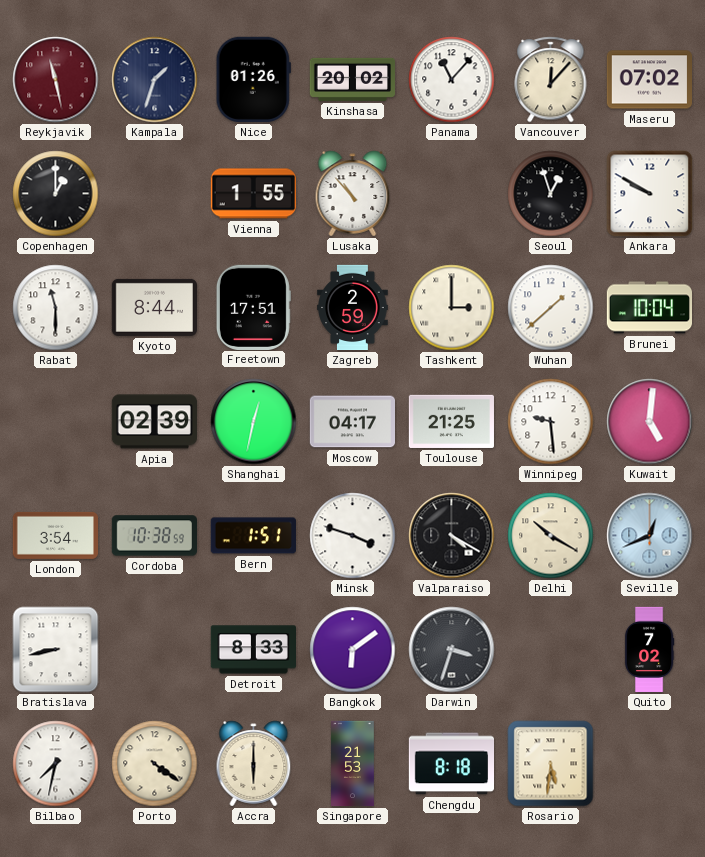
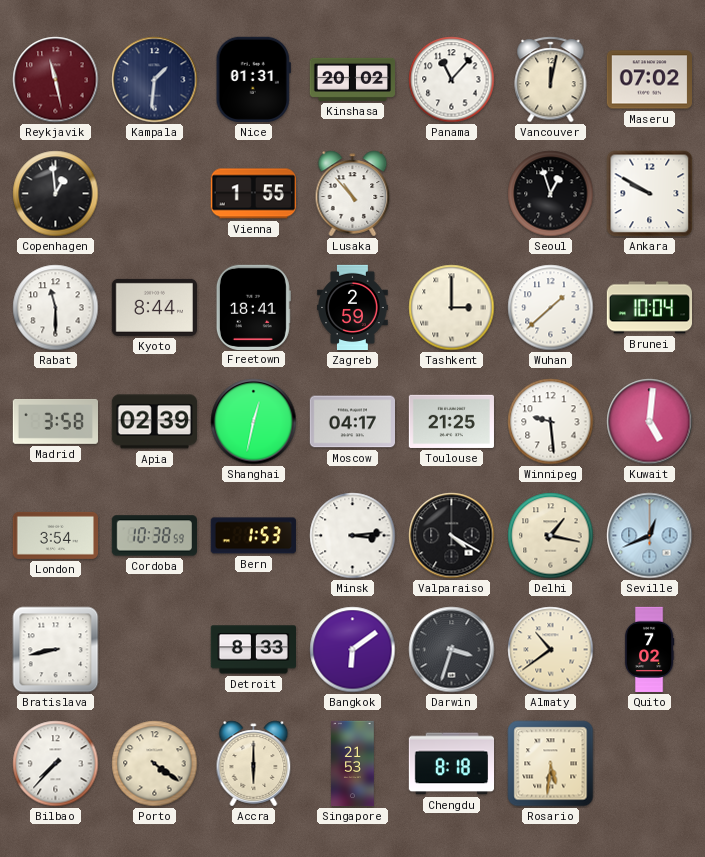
Kampala: 1:33 -> 1:31 (155, 80)
Nice: 01:26 -> 01:31 (253, 79)
Vancouver: 12:07 -> 12:02 (551, 80)
Copenhagen: 1:00 -> 12:59 (56, 194)
Freetown: 17:51 -> 18:41 (253, 307)
Madrid: none -> 3:58 (55, 421)
Bern: 1:51 -> 1:53 (253, 536)
Minsk: 3:48 -> 3:14 (353, 536)
Delhi: 10:20 -> 1:17 (551, 536)
Almaty: none -> 10:39 (551, 650)
Bilbao: 7:32 -> 7:37 (56, 764)
